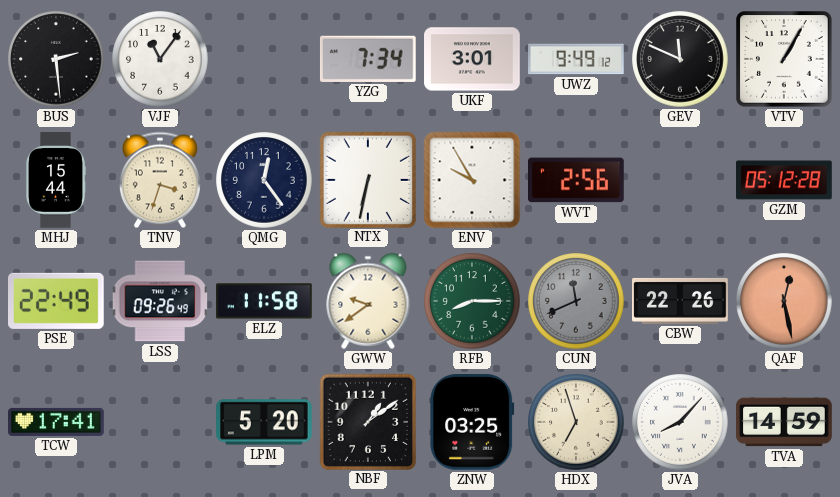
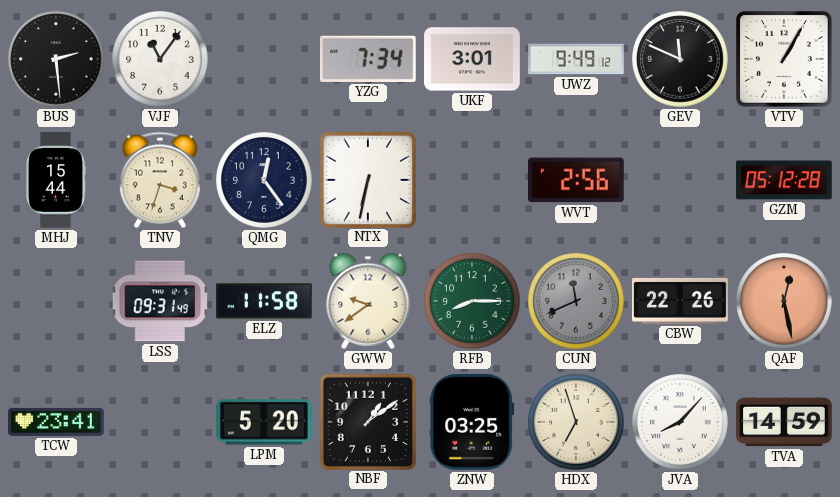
ENV: 9:55 -> none (472, 180)
PSE: 22:49 -> none (57, 301)
LSS: 09:26 -> 09:31 (160, 301)
TCW: 17:41 -> 23:41 (56, 422)
